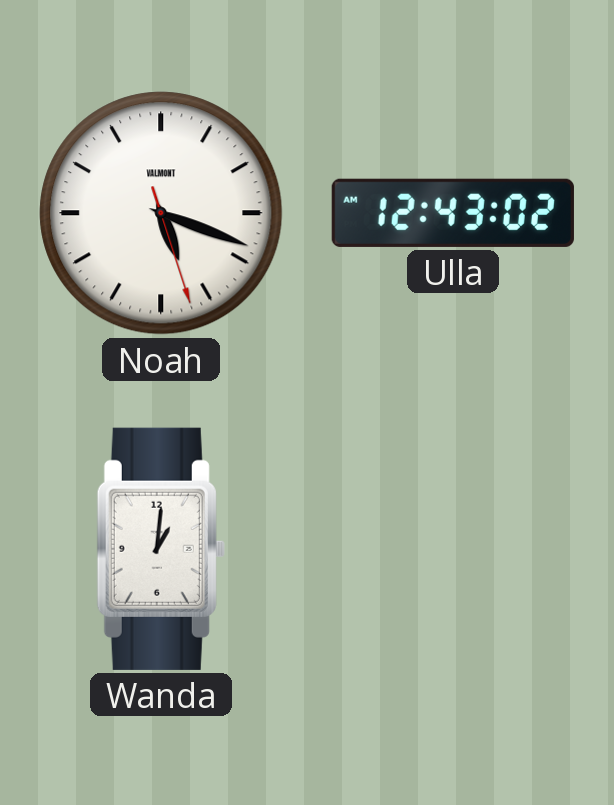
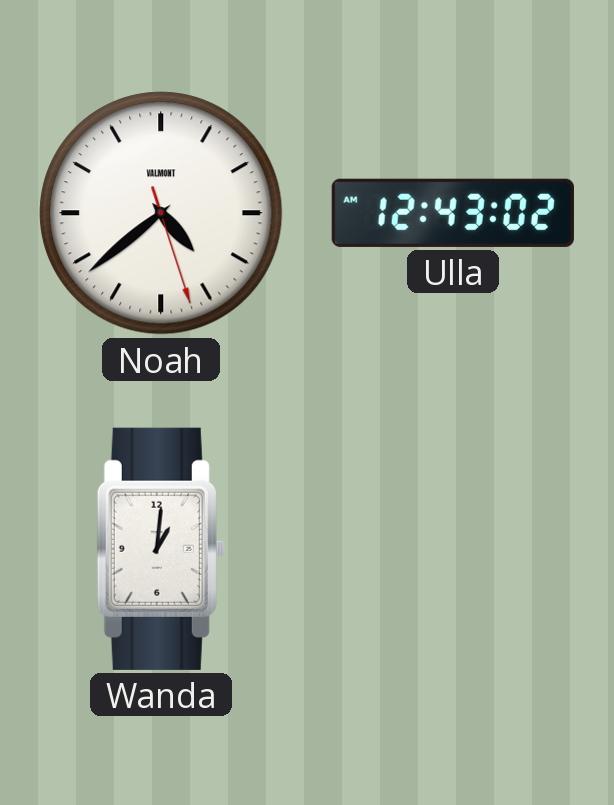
Noah: 5:18 -> 4:38 (161, 213)
